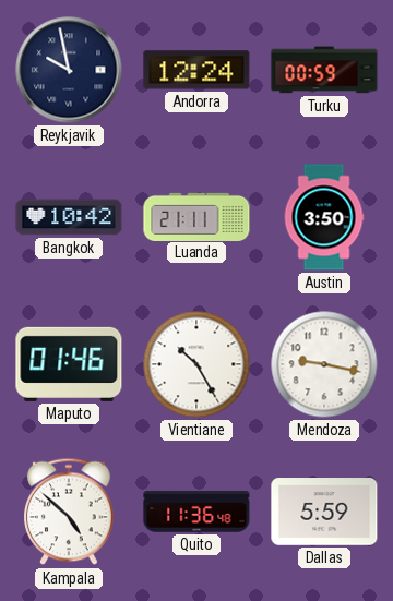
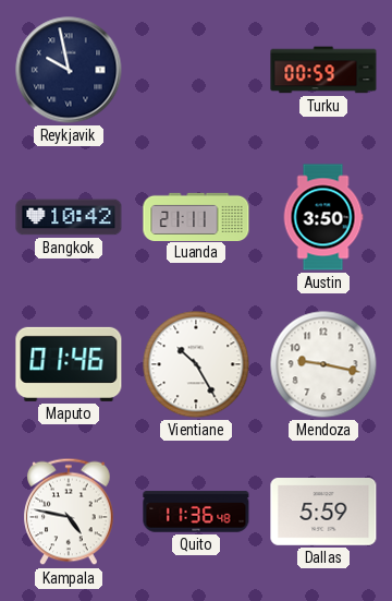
Andorra: 12:24 -> none (196, 70)
Kampala: 4:52 -> 4:47 (69, 512)
